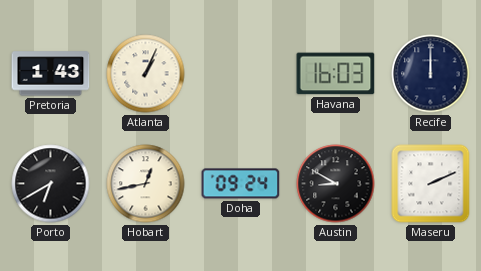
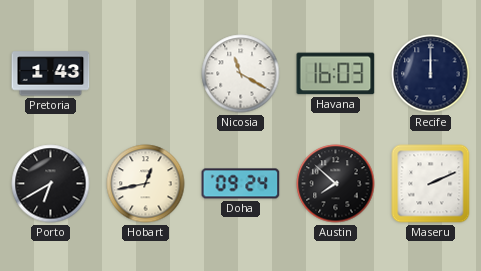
Atlanta: 1:04 -> none (146, 74)
Nicosia: none -> 11:20 (241, 74)
Austin: 8:50 -> 7:52 (336, 184)
